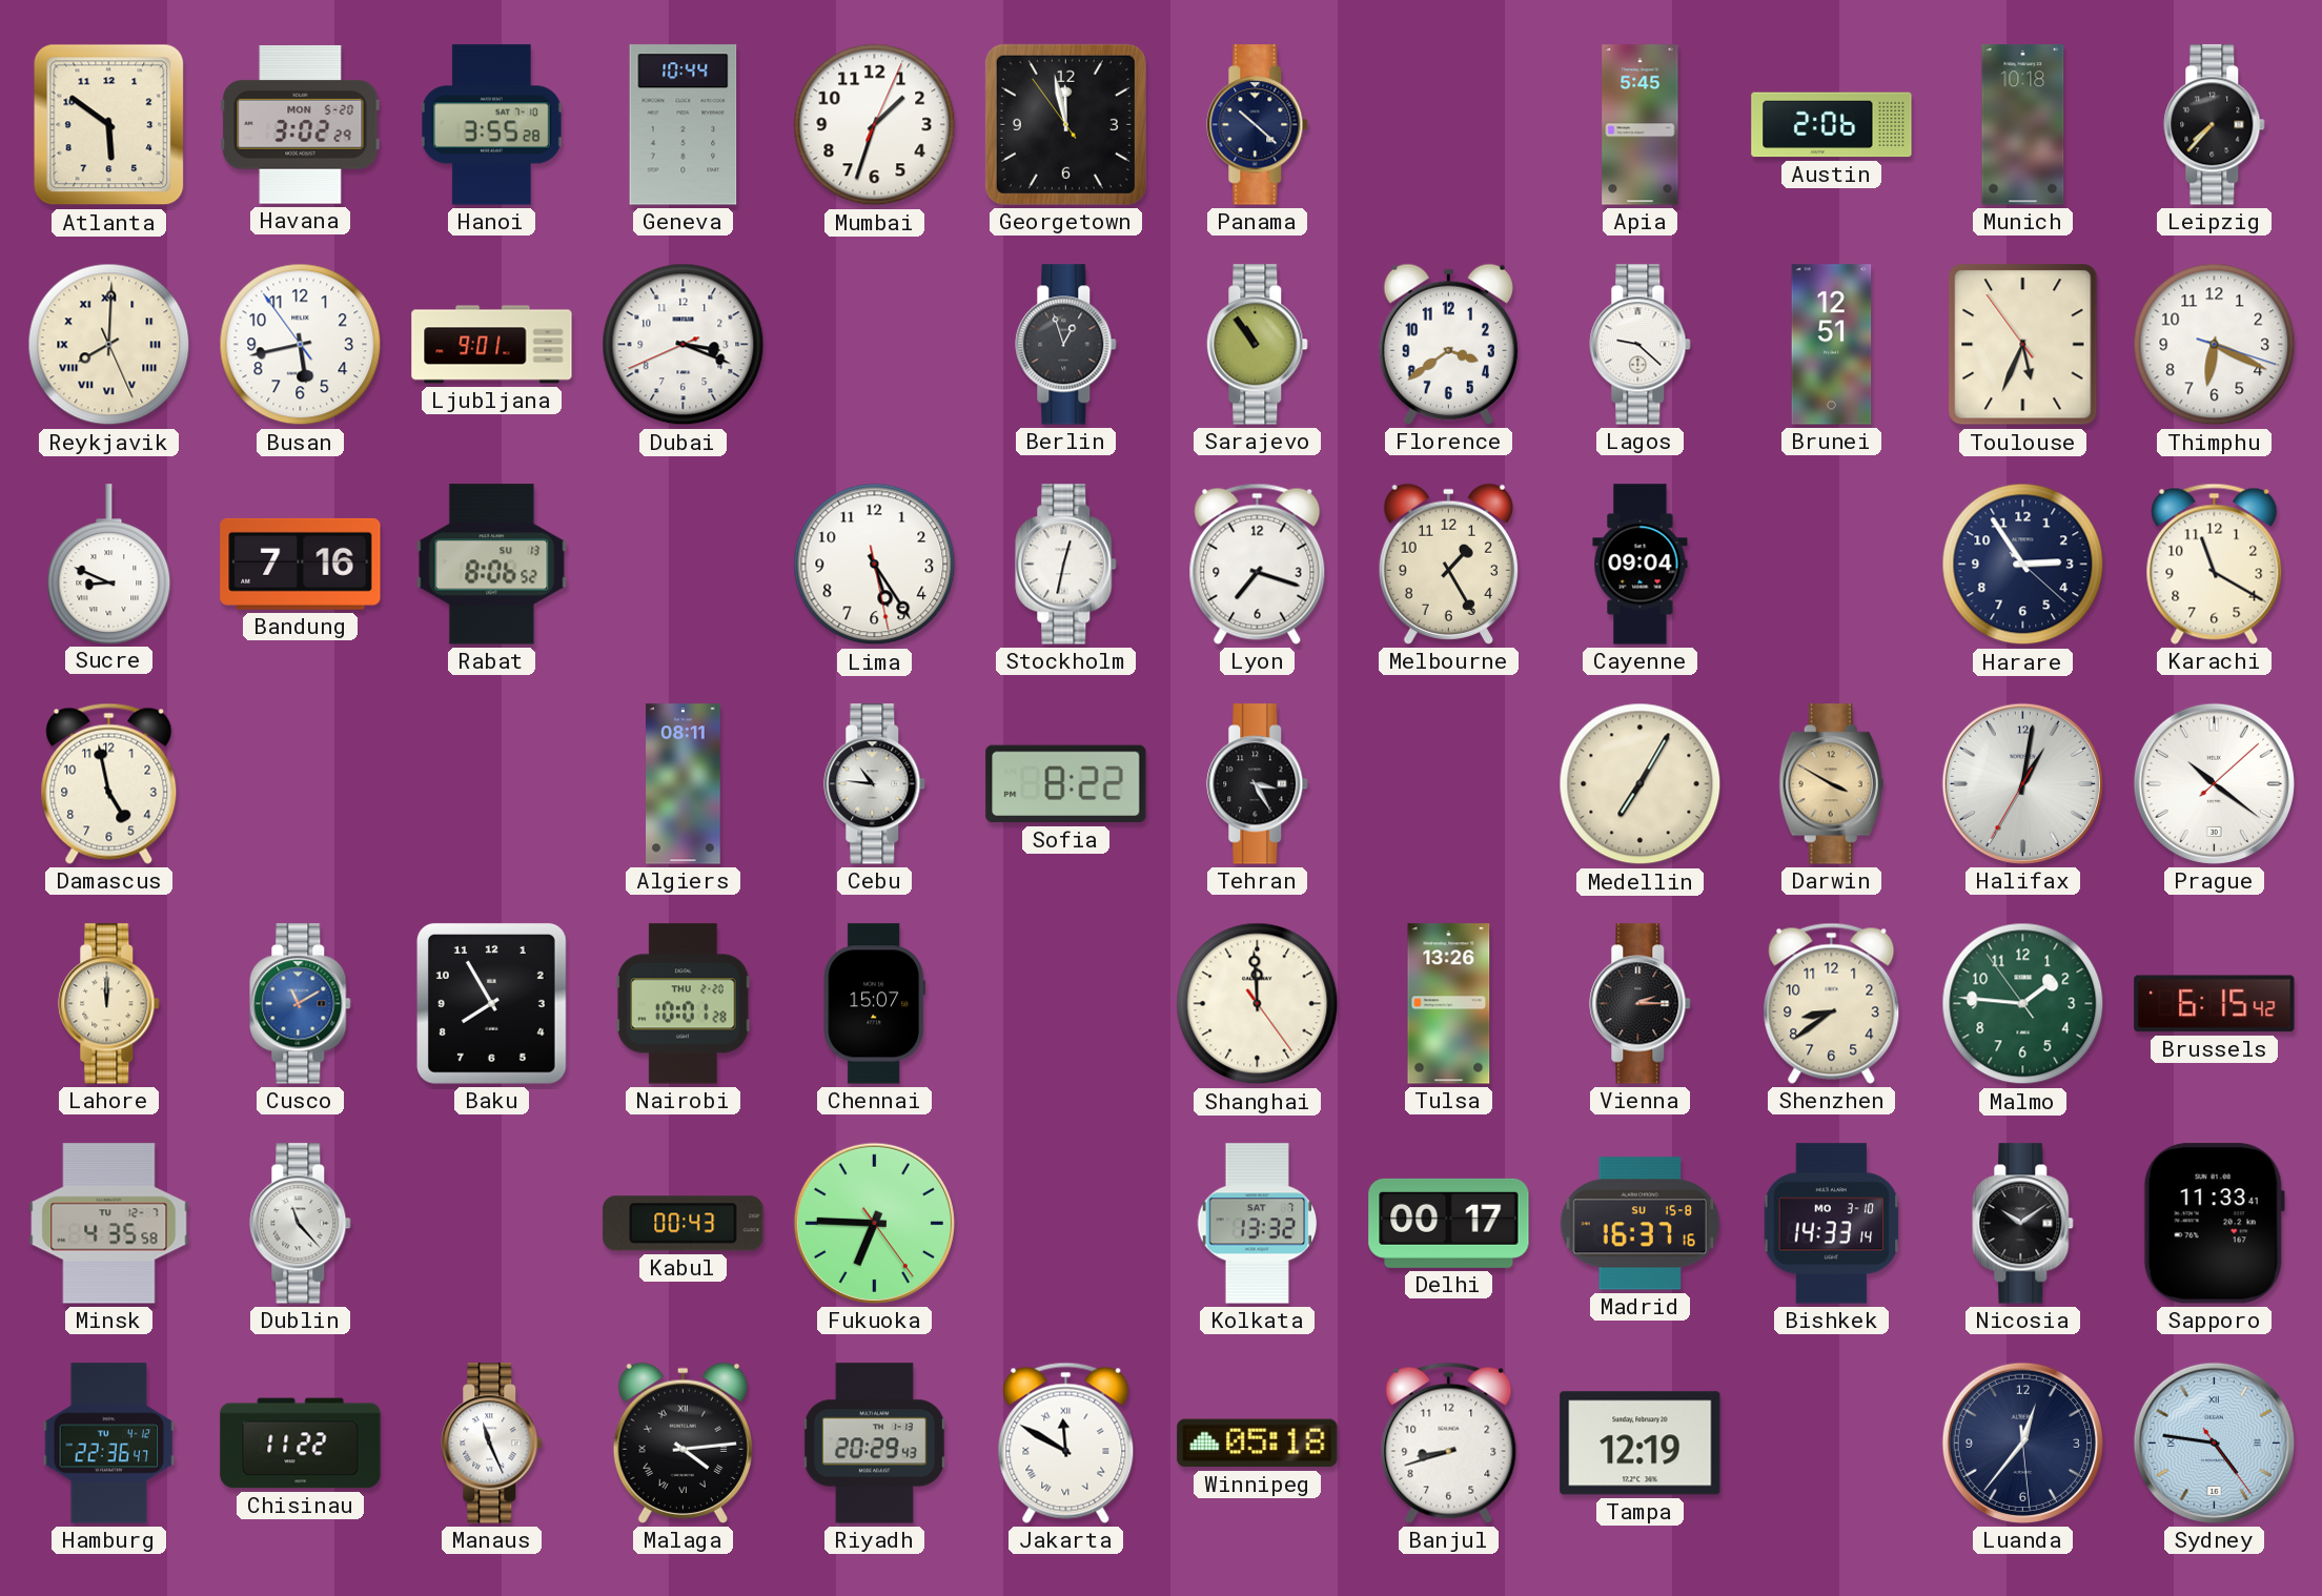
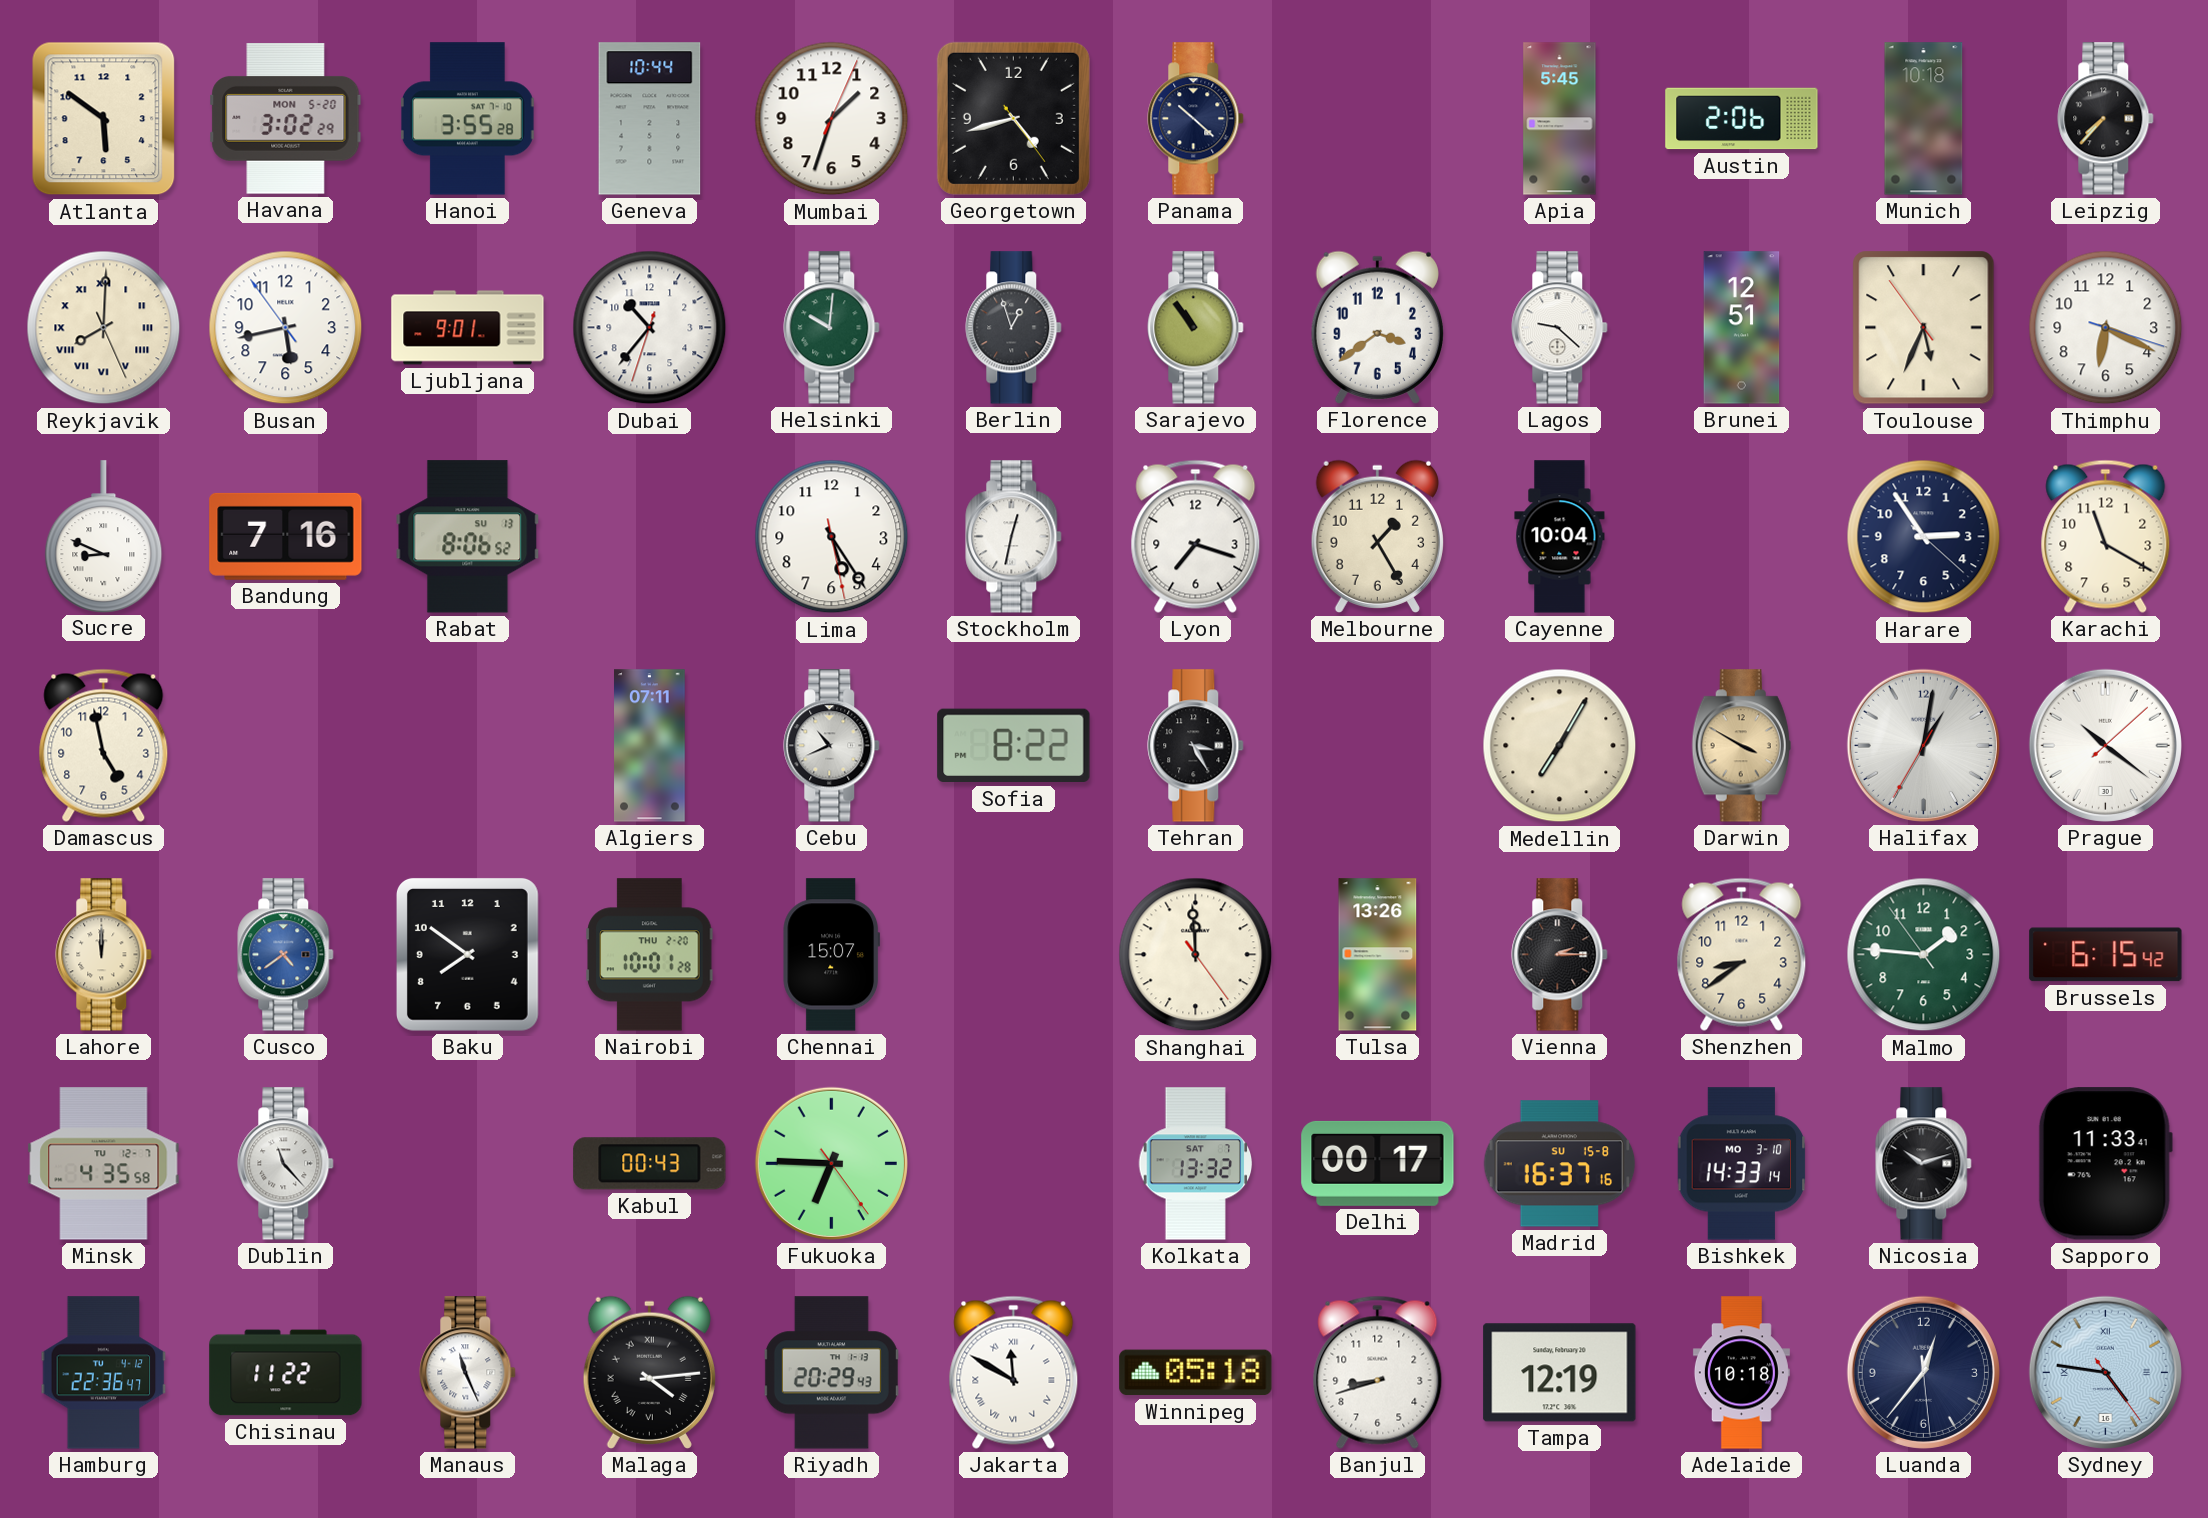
Georgetown: 11:57 -> 4:42 (1013, 118)
Dubai: 3:18 -> 10:36 (650, 328)
Helsinki: none -> 10:01 (832, 328)
Cayenne: 09:04 -> 10:04 (1560, 537)
Algiers: 08:11 -> 07:11 (650, 746)
Cebu: 10:46 -> 10:41 (832, 746)
Cusco: 11:10 -> 4:39 (286, 955)
Baku: 7:55 -> 7:51 (467, 954)
Nicosia: 10:09 -> 10:12 (1924, 1164)
Adelaide: none -> 10:18 (1741, 1373)
